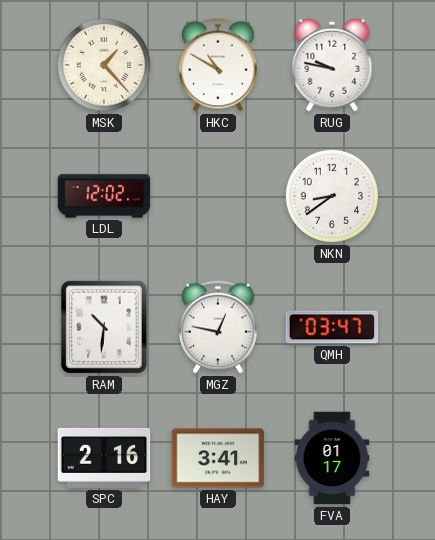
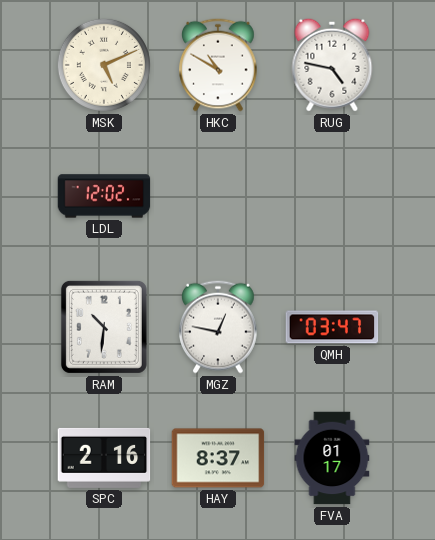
MSK: 1:23 -> 5:11 (104, 65)
RUG: 9:47 -> 4:47 (332, 65)
NKN: 8:39 -> none (332, 196)
HAY: 3:41 -> 8:37 (218, 458)
